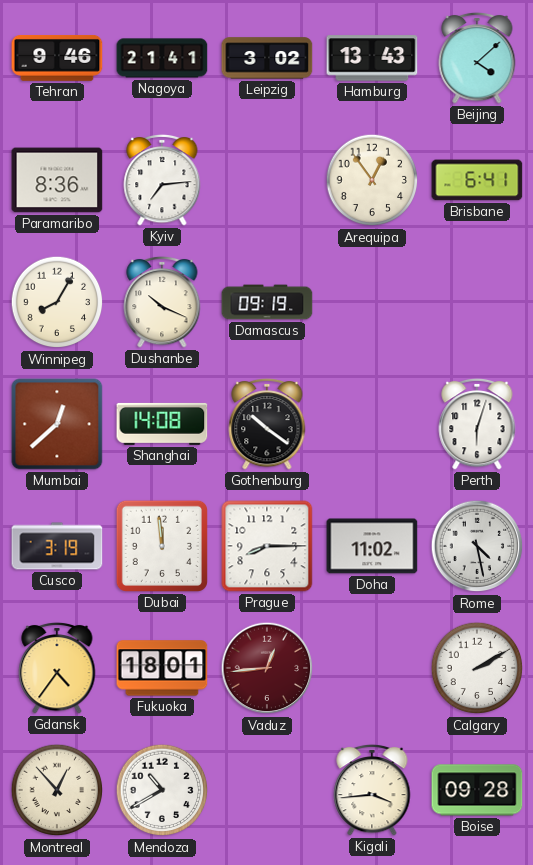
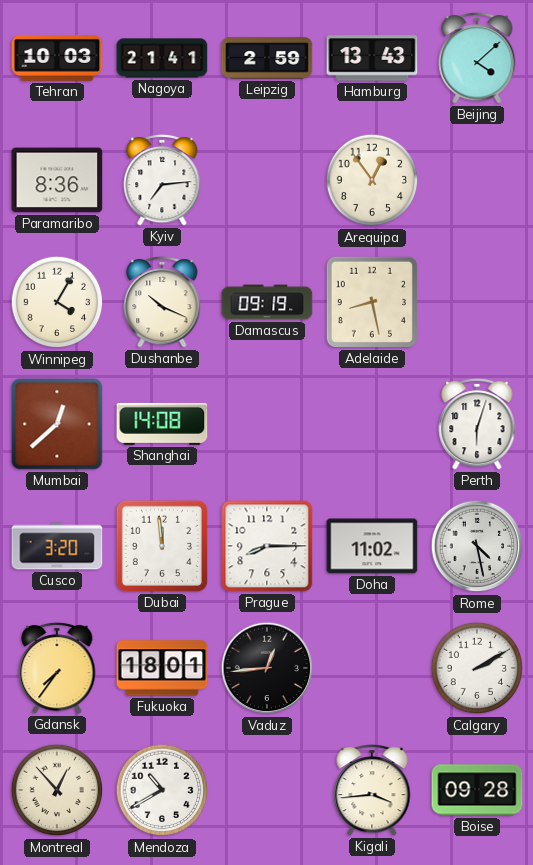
Tehran: 9:46 -> 10:03 (57, 59)
Leipzig: 3:02 -> 2:59 (267, 58)
Brisbane: 6:41 -> none (477, 180)
Winnipeg: 8:05 -> 4:05 (57, 302)
Adelaide: none -> 8:28 (372, 302)
Gothenburg: 10:21 -> none (267, 424)
Cusco: 3:19 -> 3:20 (57, 546)
Gdansk: 4:36 -> 7:36 (57, 668)
Vaduz dial: burgundy -> black (267, 668)
